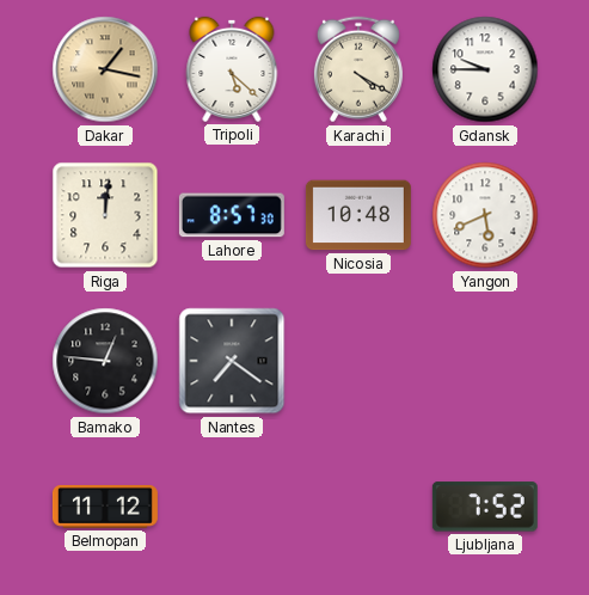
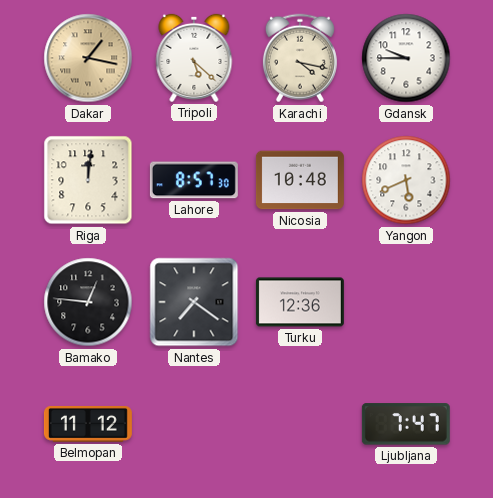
Karachi: 4:20 -> 4:17 (300, 58)
Turku: none -> 12:36 (300, 302)
Ljubljana: 7:52 -> 7:47 (406, 424)
